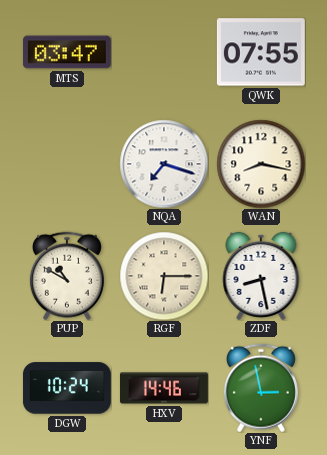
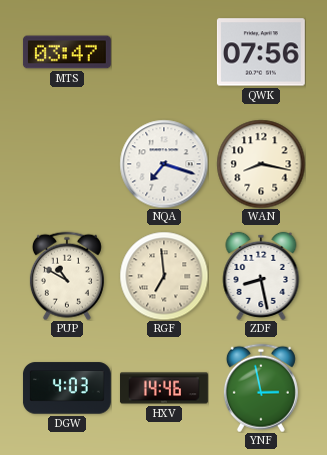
QWK: 07:55 -> 07:56 (261, 52)
RGF: 6:15 -> 6:59 (164, 276)
DGW: 10:24 -> 4:03 (67, 388)
